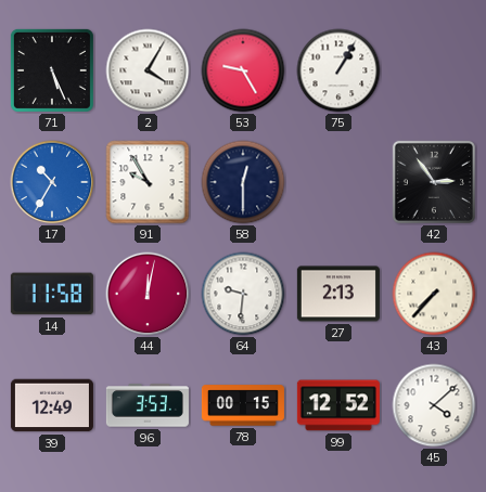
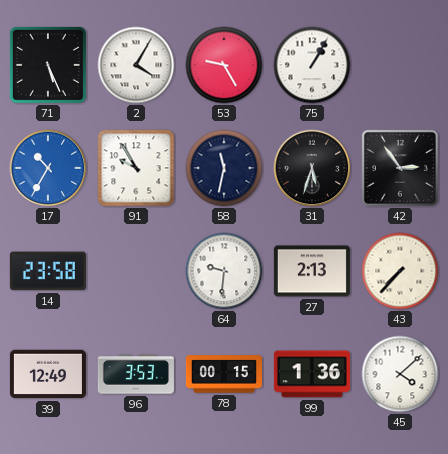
58: 12:30 -> 11:32 (224, 168)
31: none -> 5:33 (312, 168)
14: 11:58 -> 23:58 (48, 271)
44: 12:02 -> none (148, 294)
99: 12:52 -> 1:36 (312, 374)
